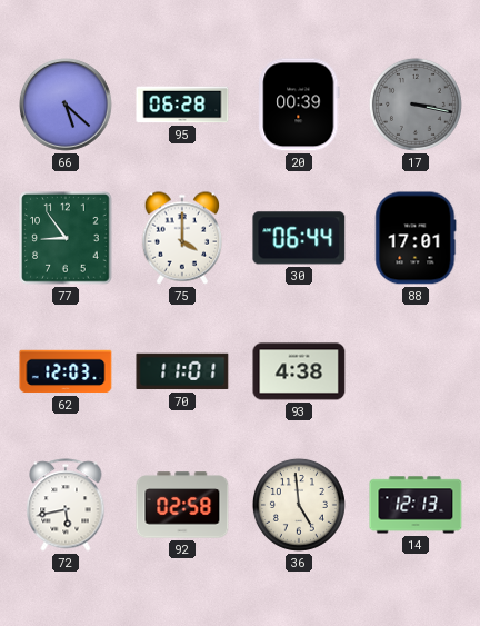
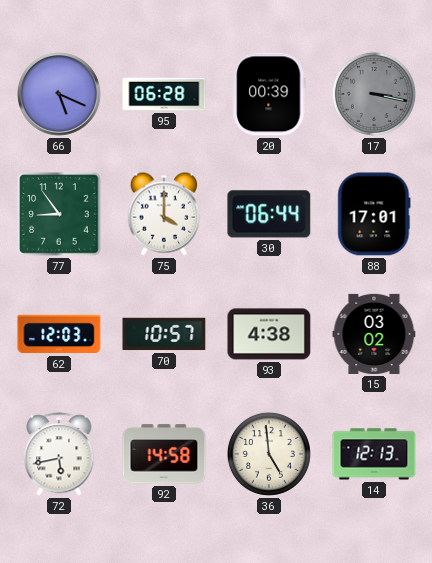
66: 5:22 -> 5:19 (60, 95)
70: 11:01 -> 10:57 (164, 334)
15: none -> 03:02 (374, 334)
92: 02:58 -> 14:58 (164, 454)
